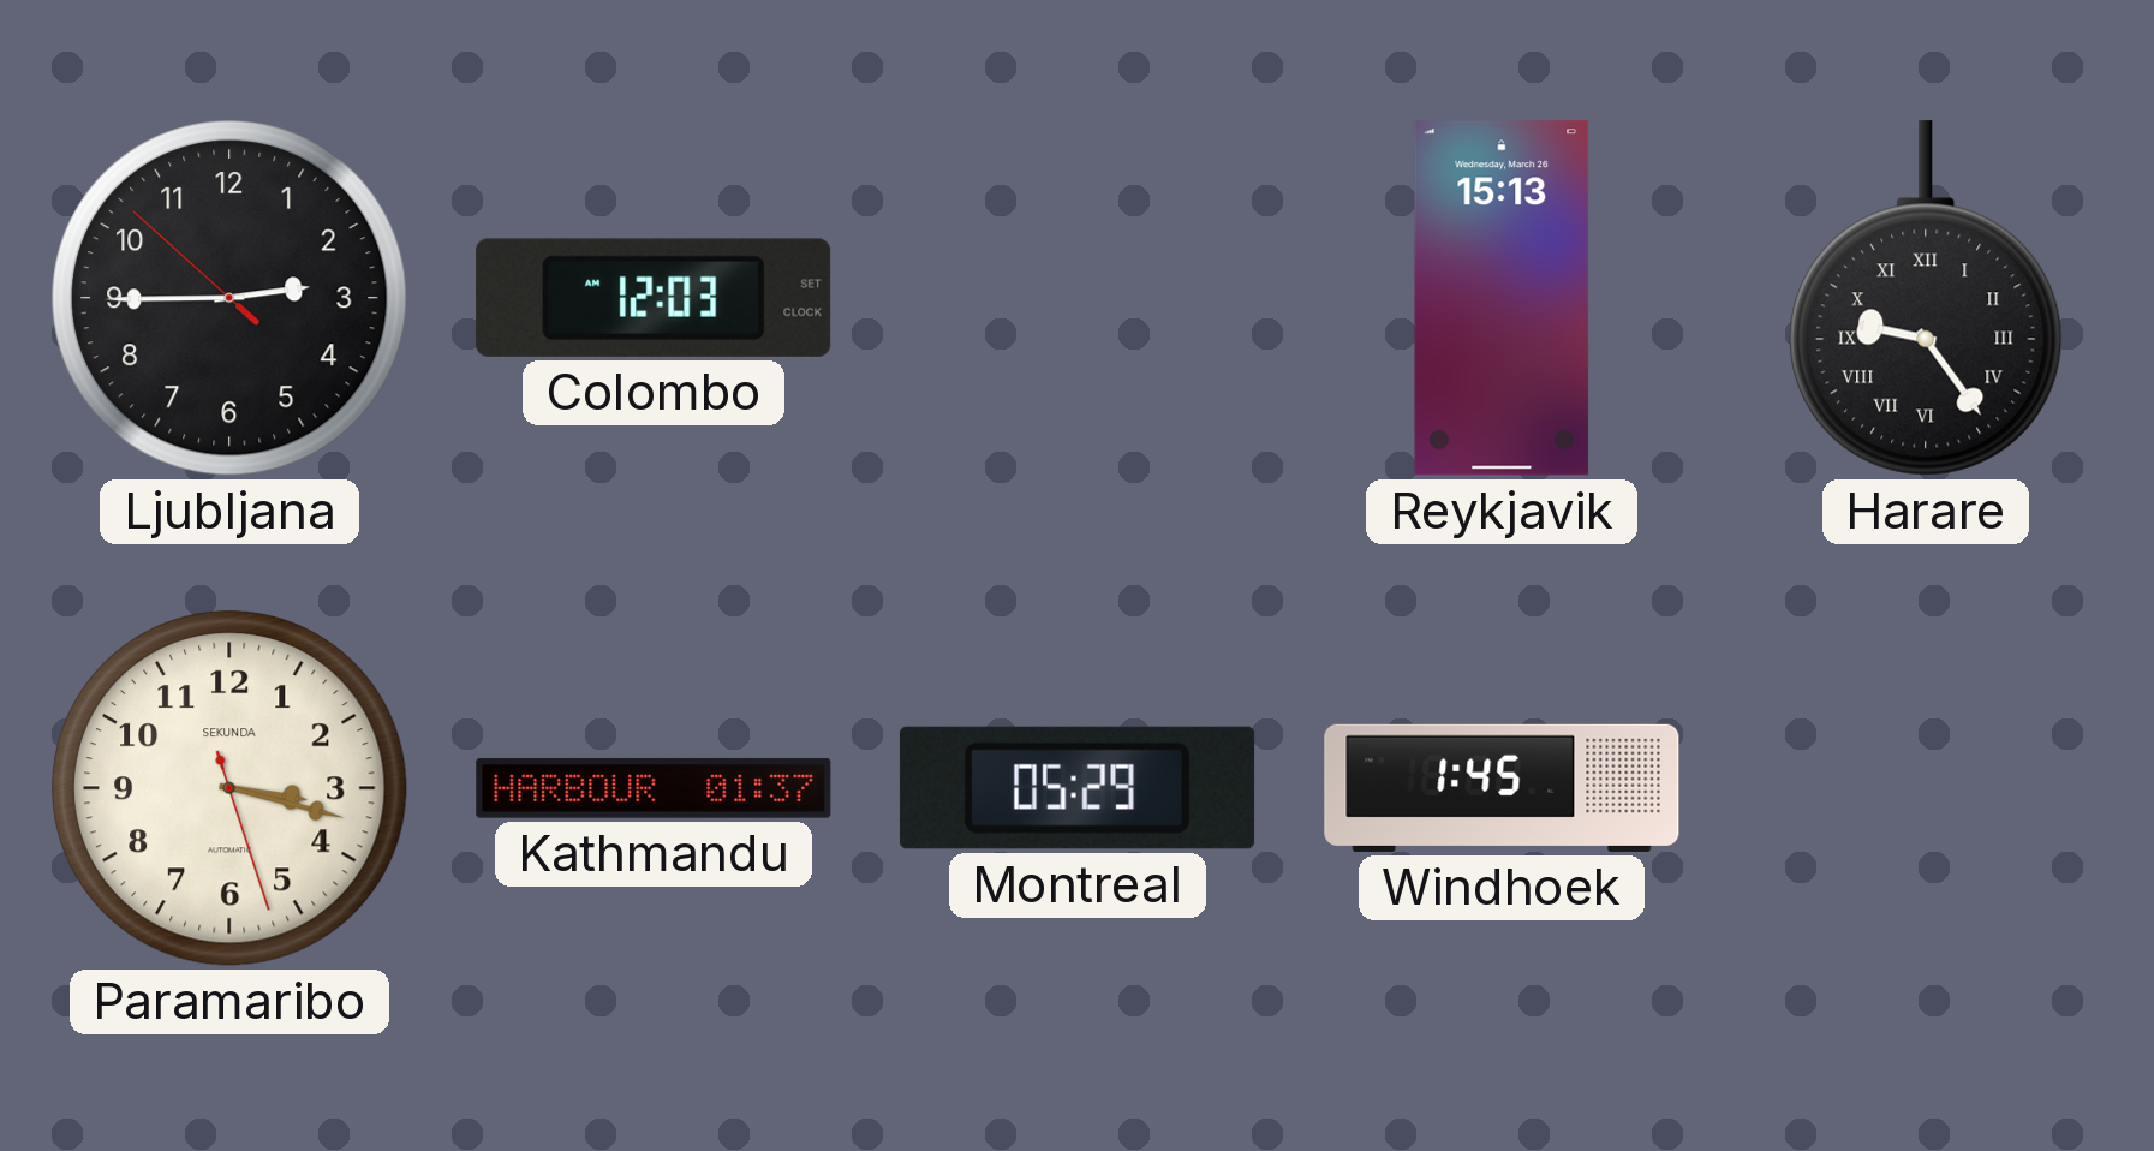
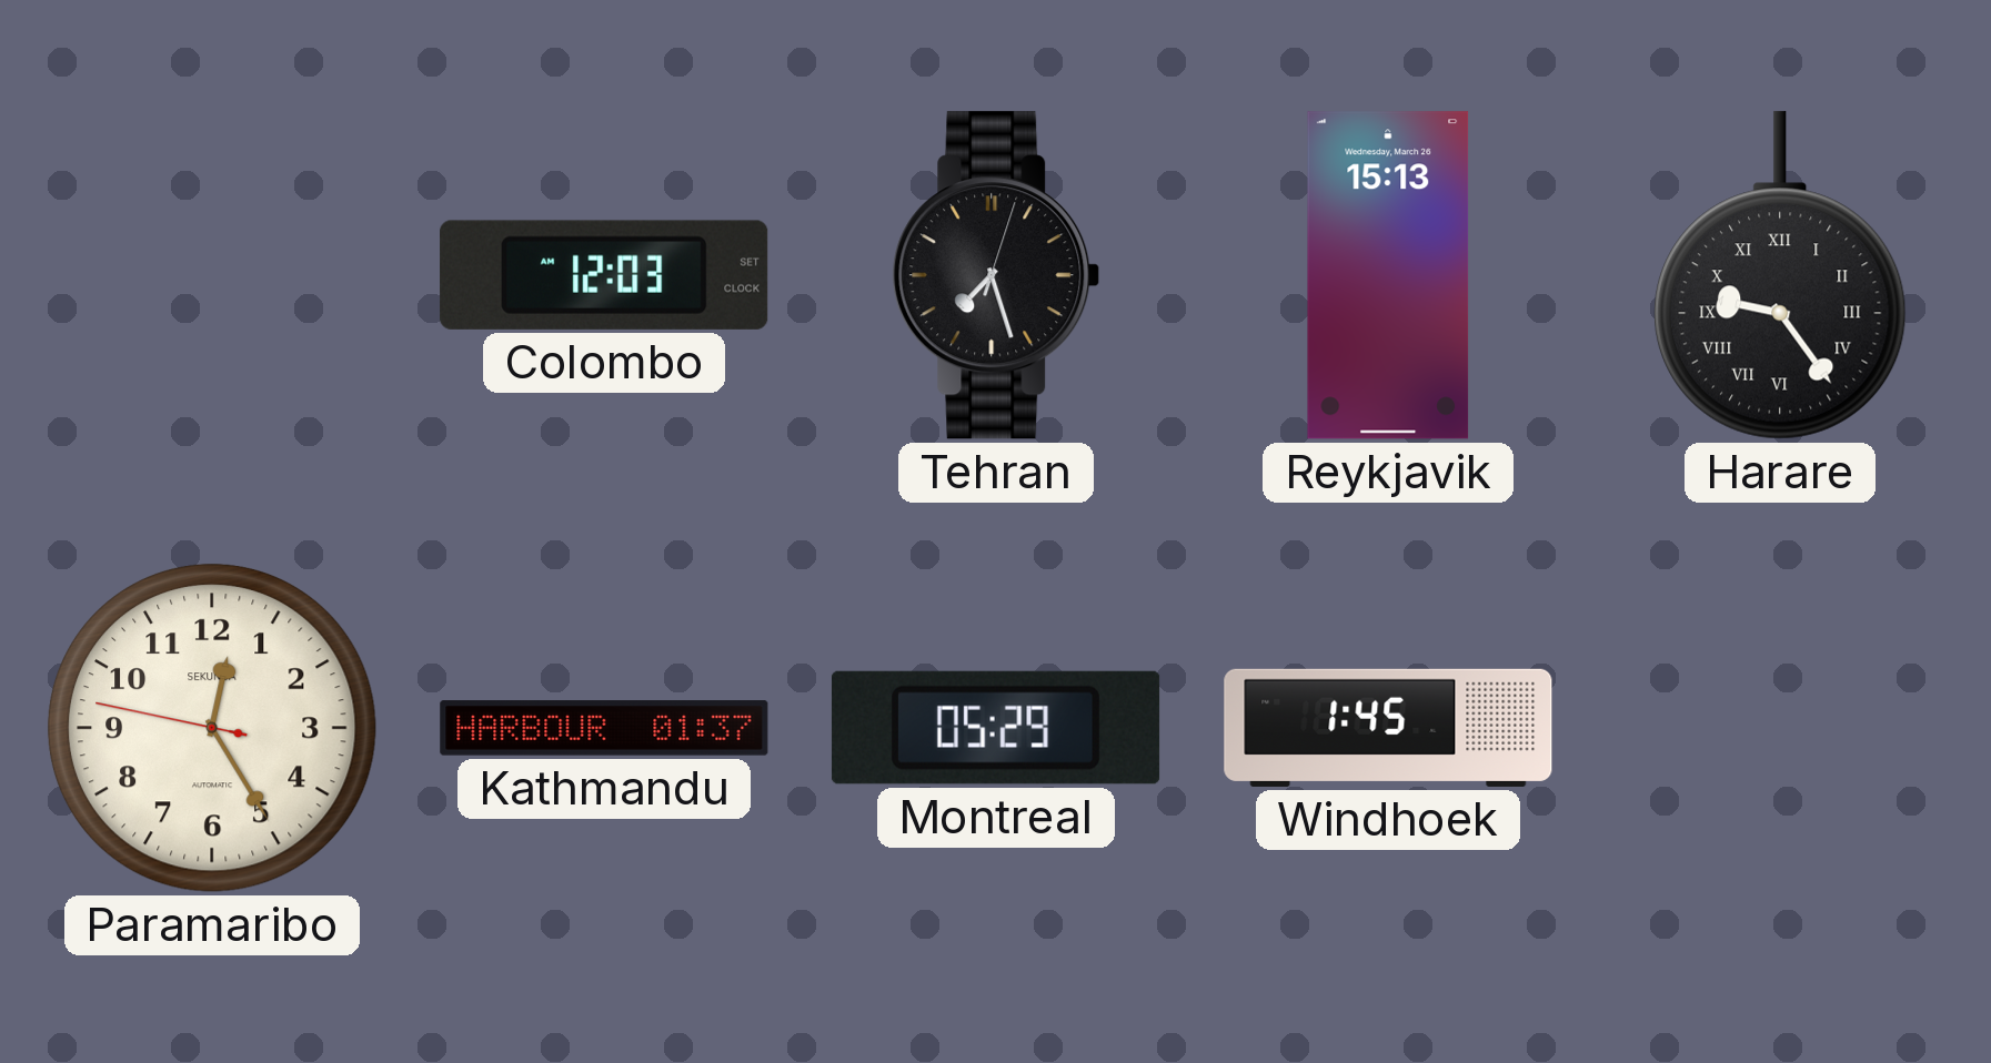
Ljubljana: 2:44 -> none (229, 298)
Tehran: none -> 7:27 (996, 275)
Paramaribo: 3:17 -> 12:24 (212, 728)
